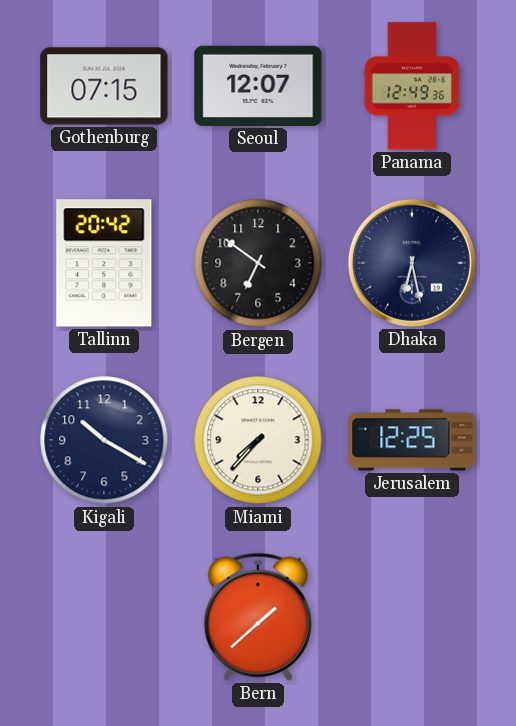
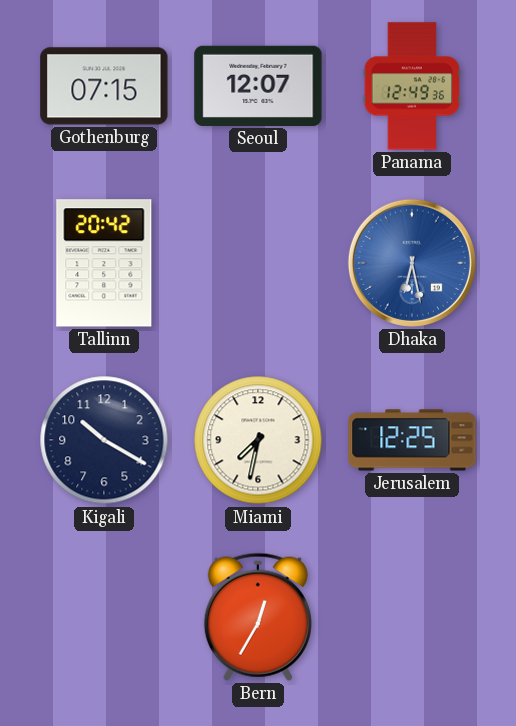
Bergen: 6:51 -> none (258, 263)
Dhaka dial: navy -> blue (412, 263)
Miami: 7:37 -> 7:32 (258, 440)
Bern: 1:38 -> 12:35 (258, 617)
